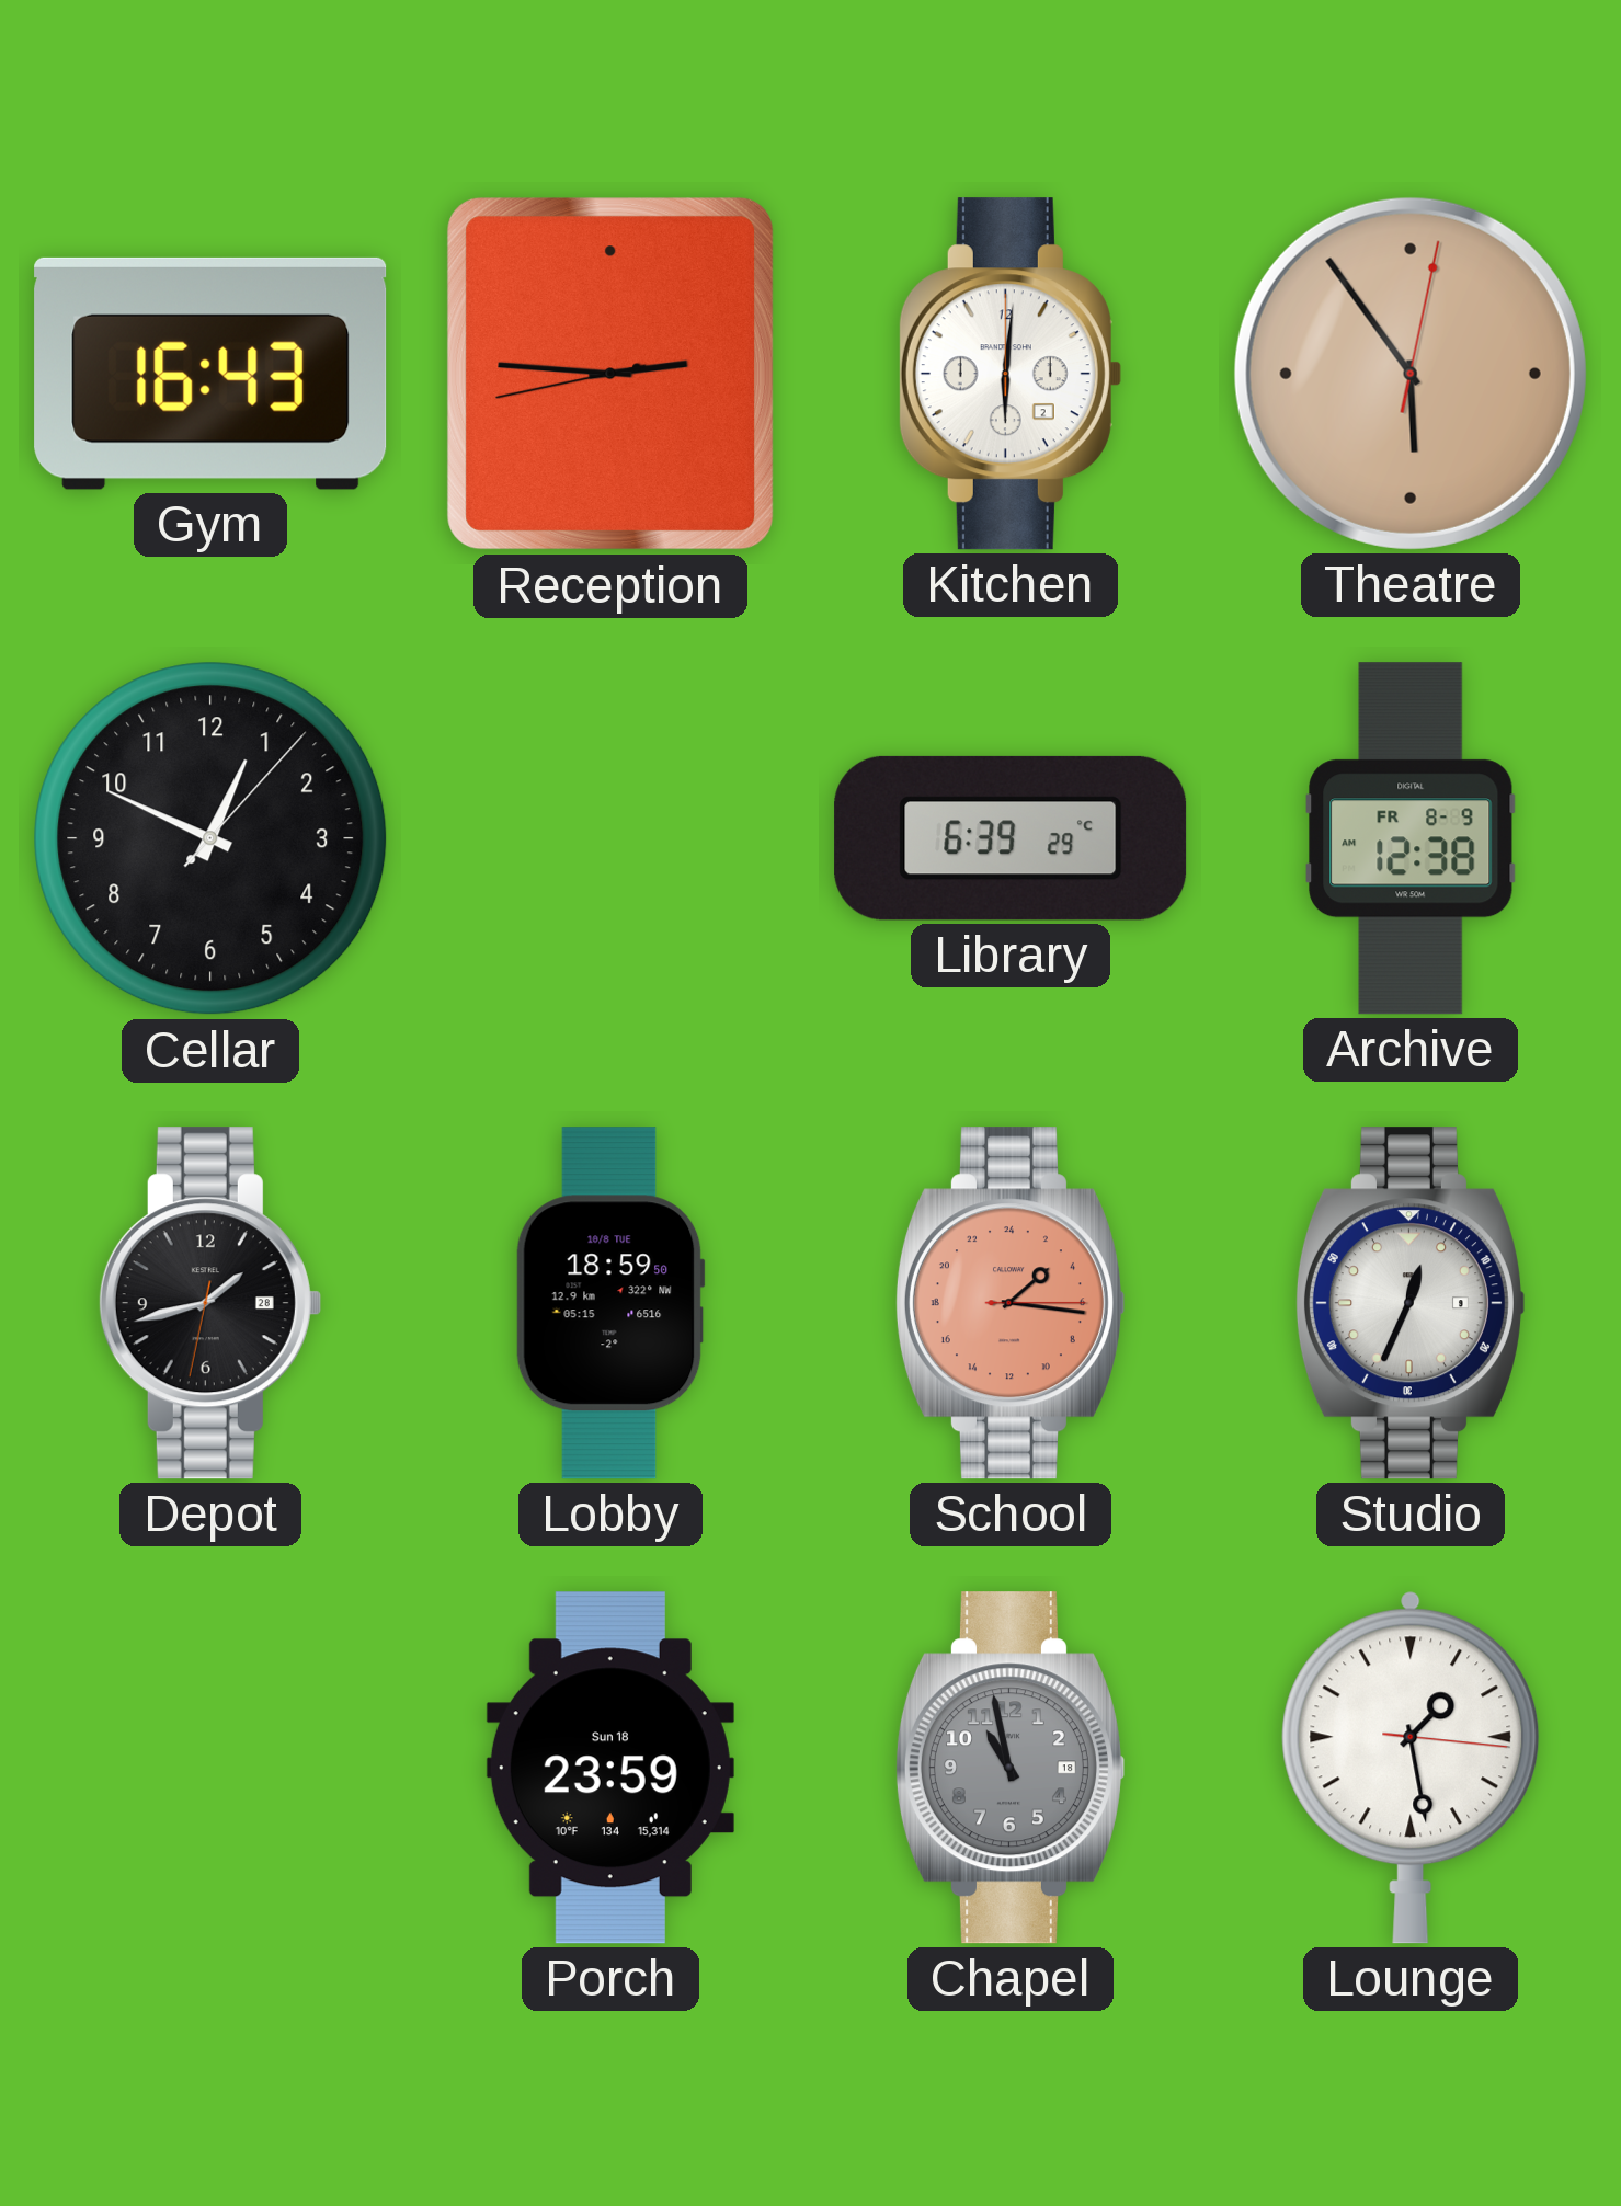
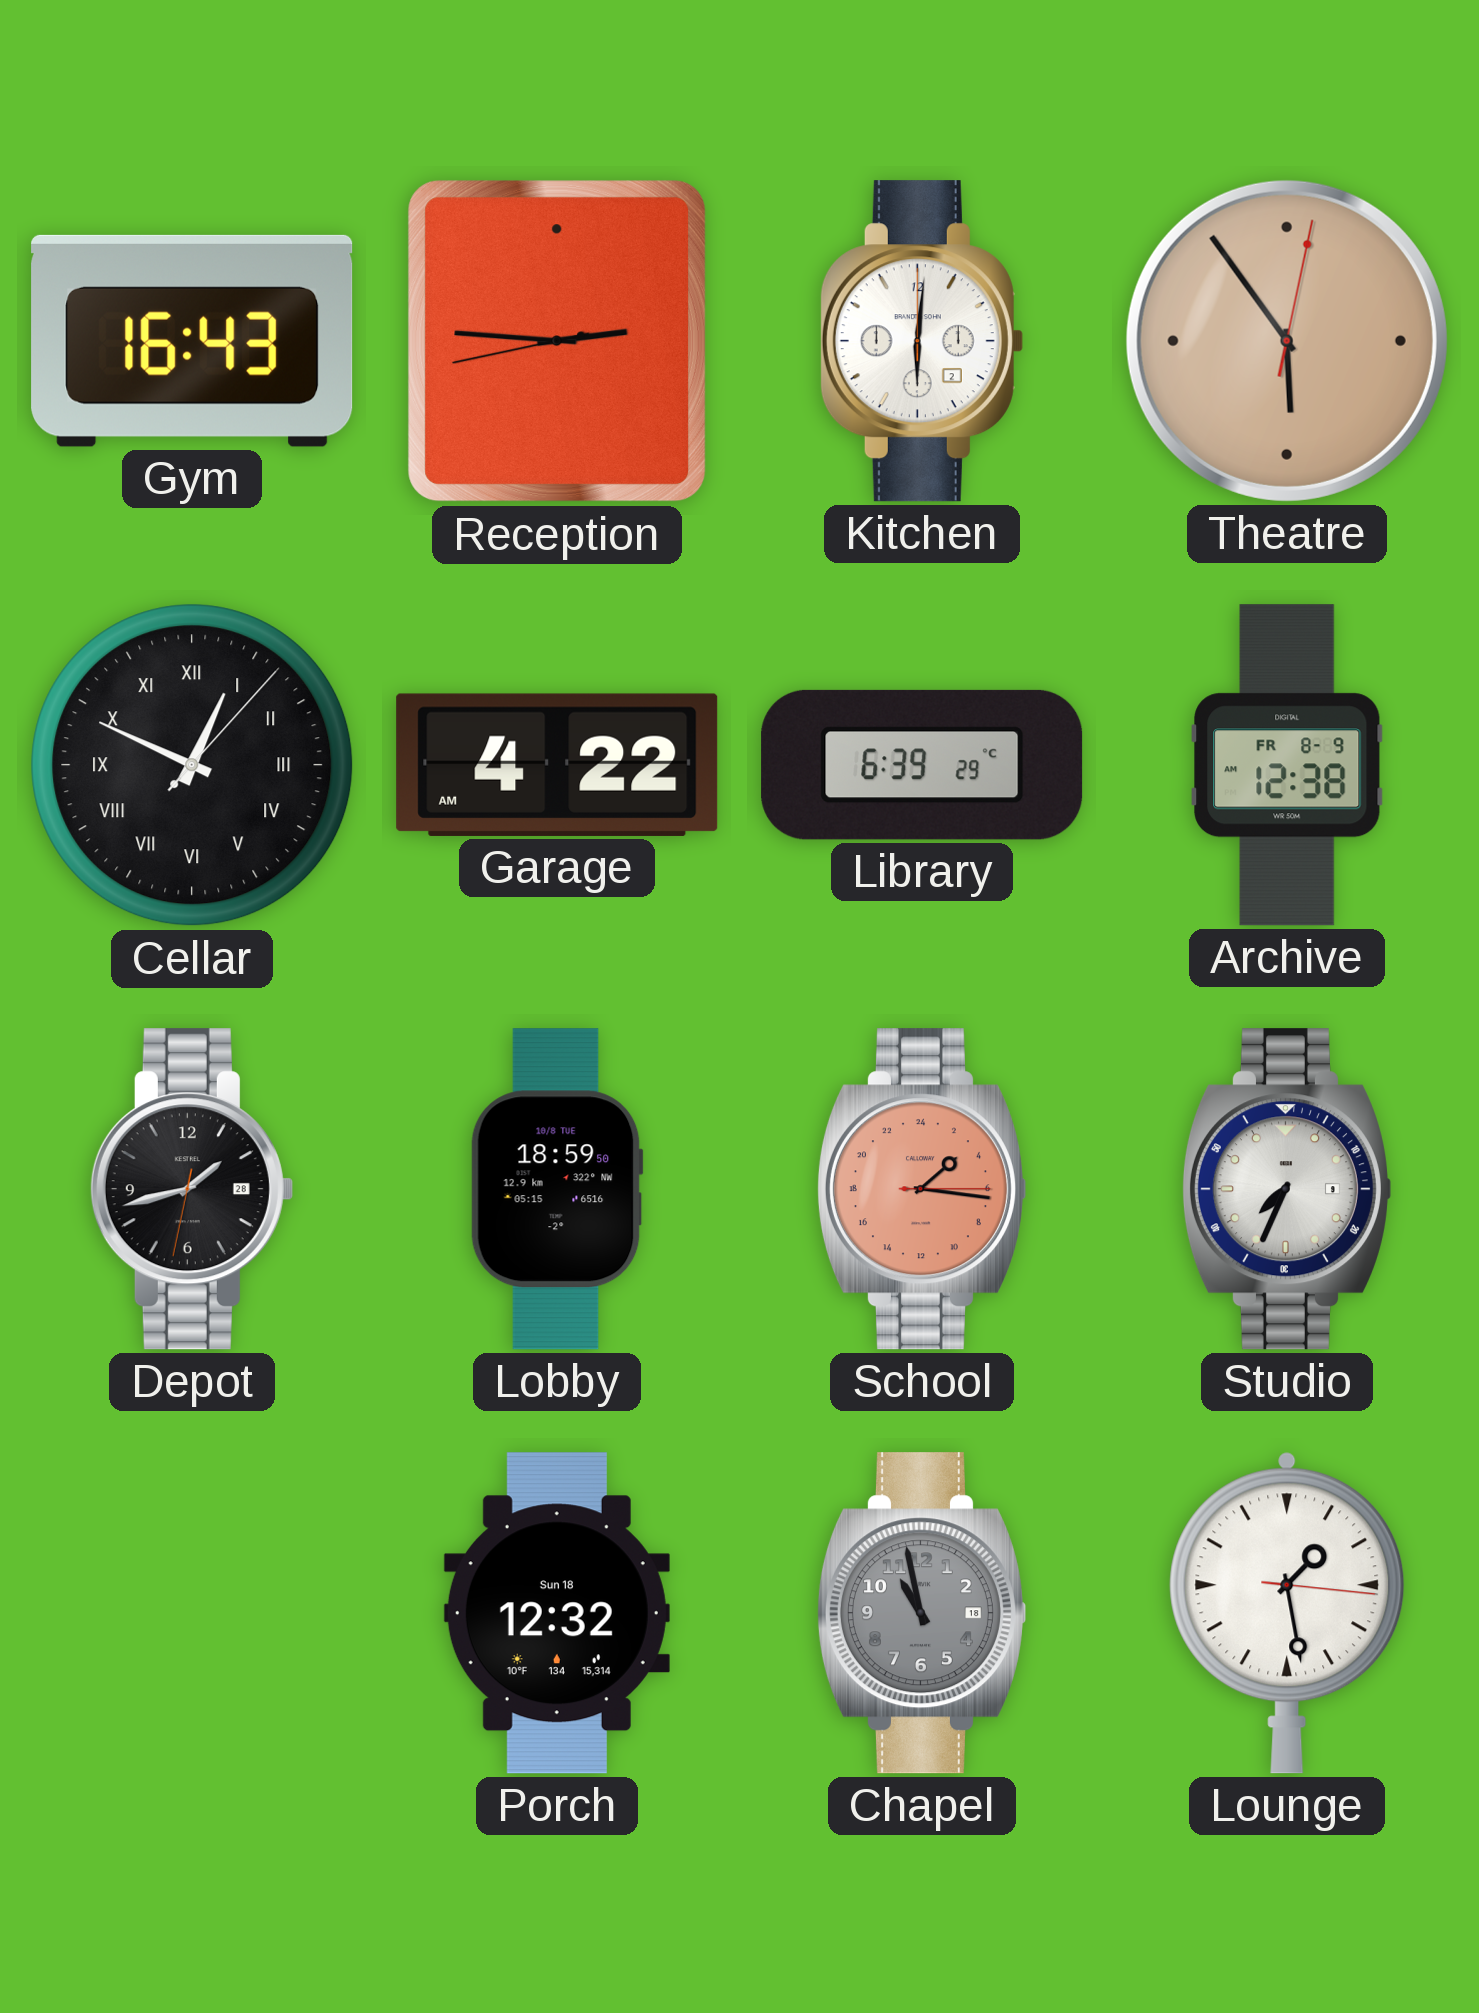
Cellar numerals: Arabic -> Roman (192, 765)
Garage: none -> 4:22 (557, 765)
Studio: 12:34 -> 7:34 (1286, 1189)
Porch: 23:59 -> 12:32 (557, 1613)
